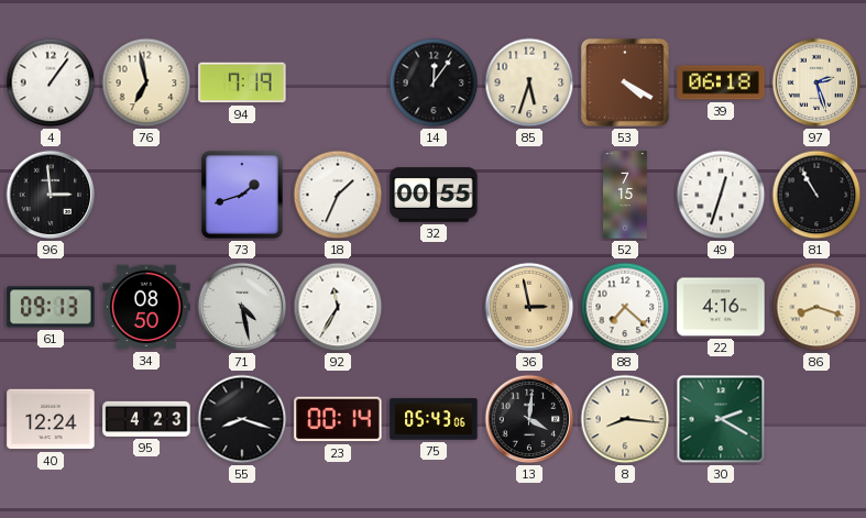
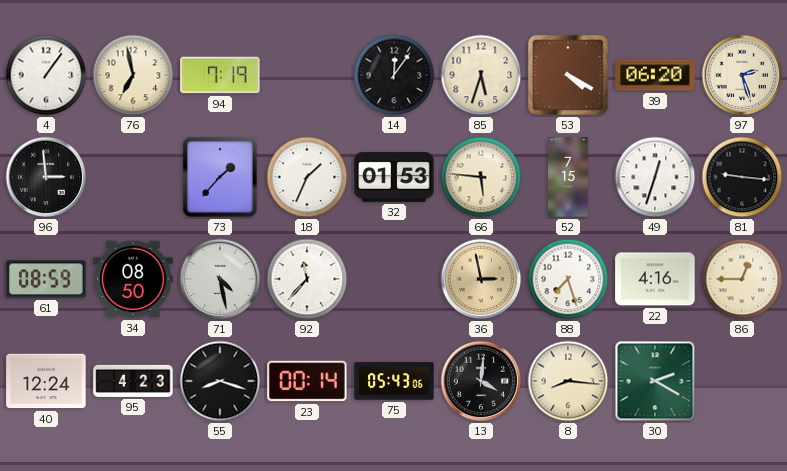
39: 06:18 -> 06:20 (655, 75)
73: 1:42 -> 1:37 (220, 177)
32: 00:55 -> 01:53 (394, 177)
66: none -> 5:46 (481, 177)
81: 10:55 -> 9:16 (742, 177)
61: 09:13 -> 08:59 (46, 279)
92: 11:35 -> 11:37 (307, 279)
88: 7:22 -> 7:27 (568, 279)
86: 8:18 -> 12:45 (742, 279)
